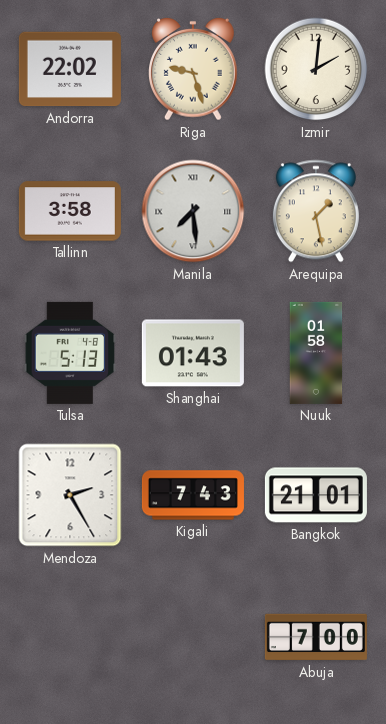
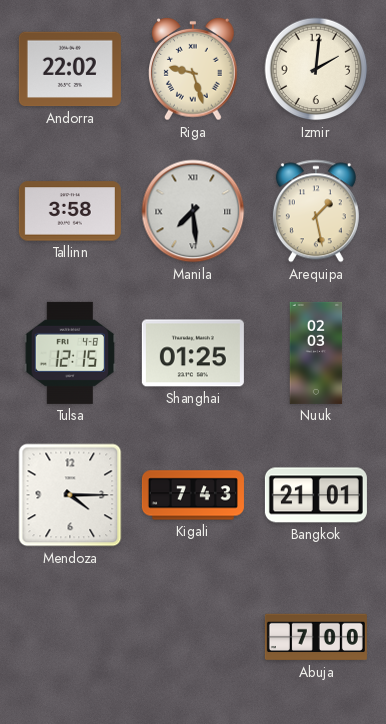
Tulsa: 5:13 -> 12:15 (70, 353)
Shanghai: 01:43 -> 01:25 (193, 353)
Nuuk: 01:58 -> 02:03 (316, 353)
Mendoza: 2:25 -> 4:15 (70, 495)
